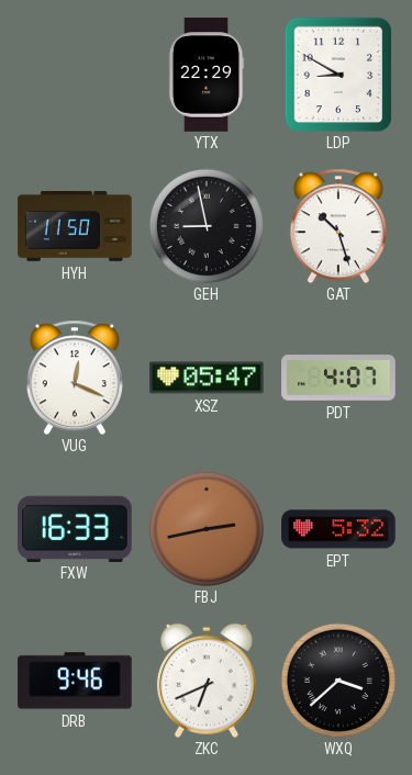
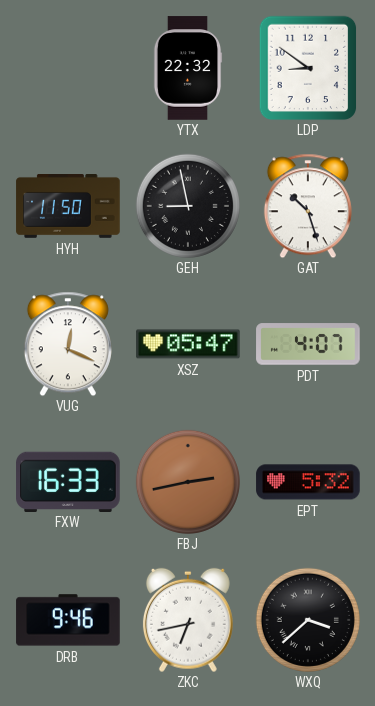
YTX: 22:29 -> 22:32 (188, 68)
LDP: 8:50 -> 8:51 (308, 68)
ZKC: 6:41 -> 6:43 (188, 620)
